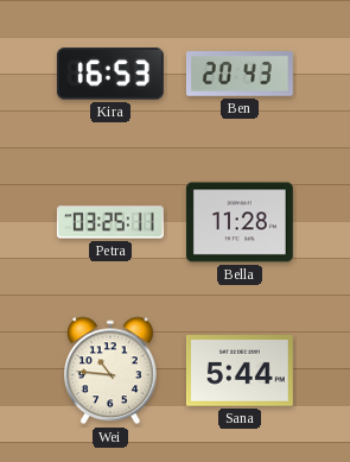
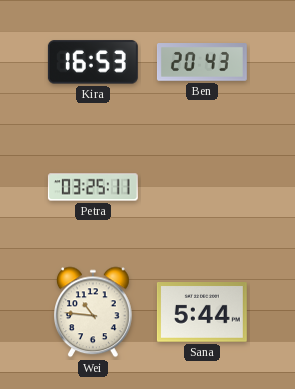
Bella: 11:28 -> none (240, 222)
